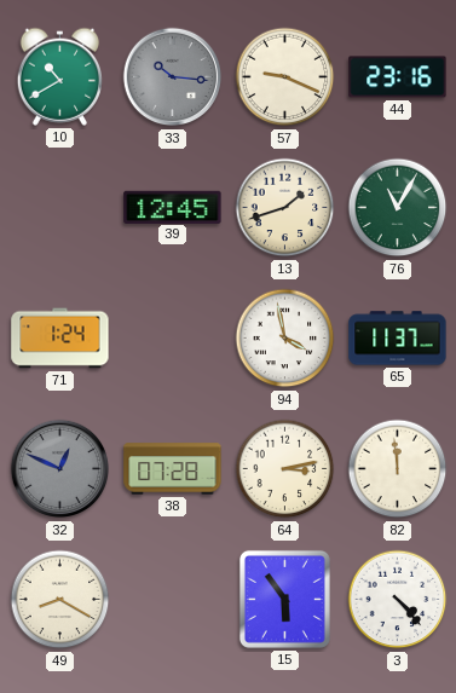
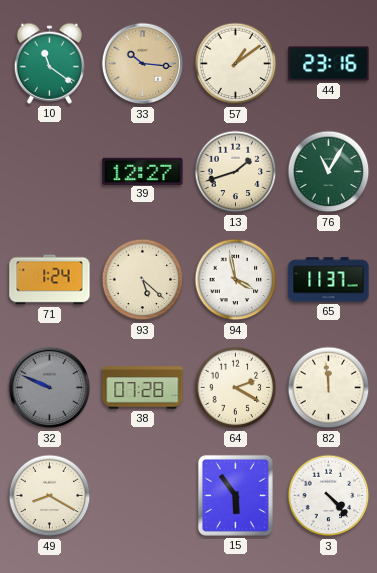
10: 10:40 -> 11:21 (49, 63)
33 dial: grey -> champagne (143, 64)
57: 9:19 -> 1:09 (236, 64)
39: 12:45 -> 12:27 (143, 171)
93: none -> 5:22 (143, 280)
32: 12:49 -> 9:49 (50, 388)
64: 3:13 -> 2:20 (236, 388)
